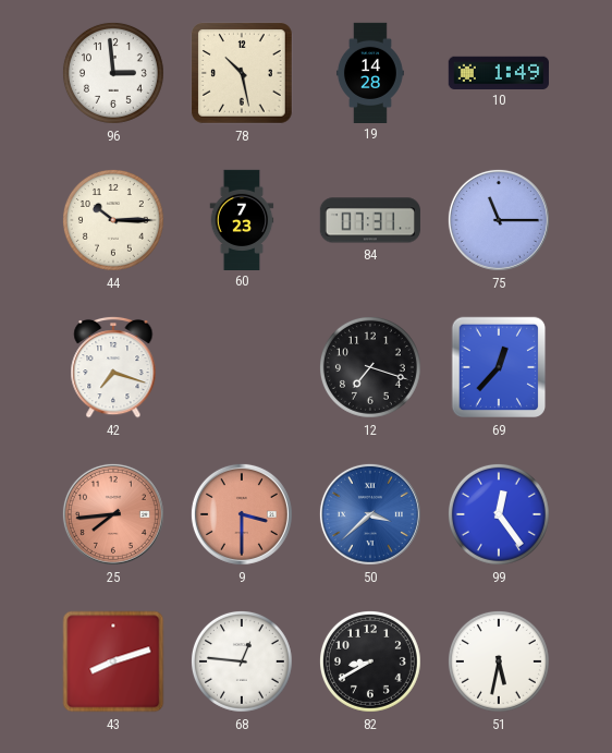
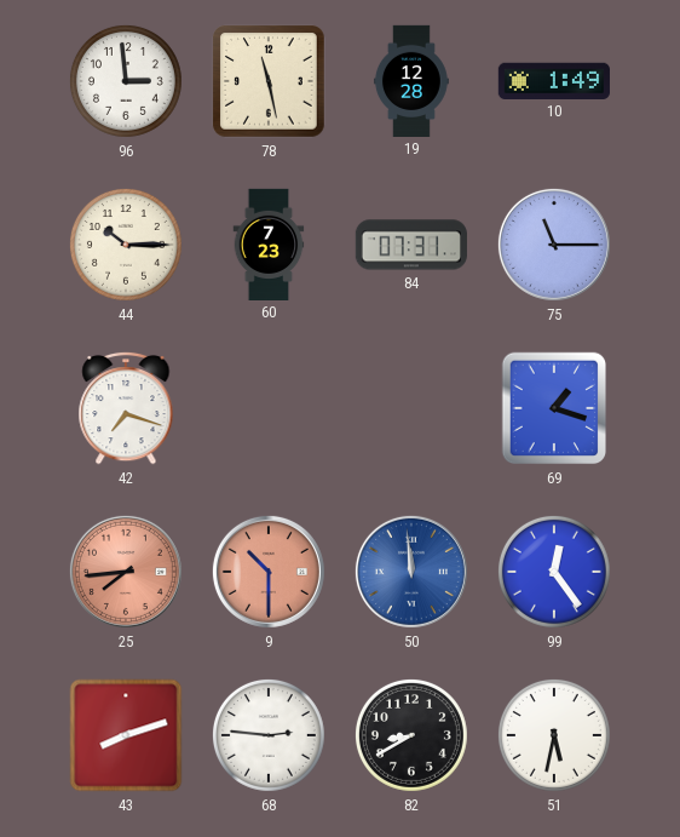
78: 10:28 -> 11:28 (269, 81)
19: 14:28 -> 12:28 (411, 80)
12: 7:18 -> none (370, 367)
69: 12:37 -> 1:18 (554, 408)
9: 3:30 -> 10:30 (269, 572)
50: 3:38 -> 11:59 (411, 572)
68: 12:46 -> 2:46 (269, 735)
